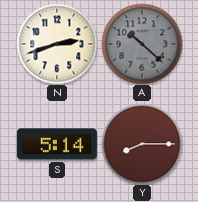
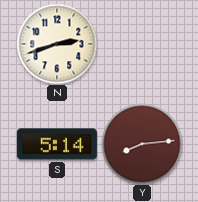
A: 10:22 -> none (142, 44)
Y: 8:15 -> 8:14 (142, 144)
